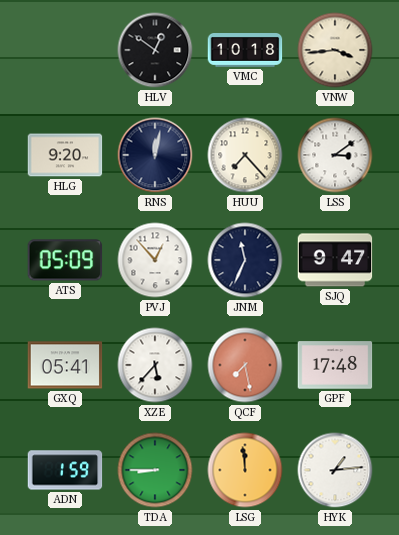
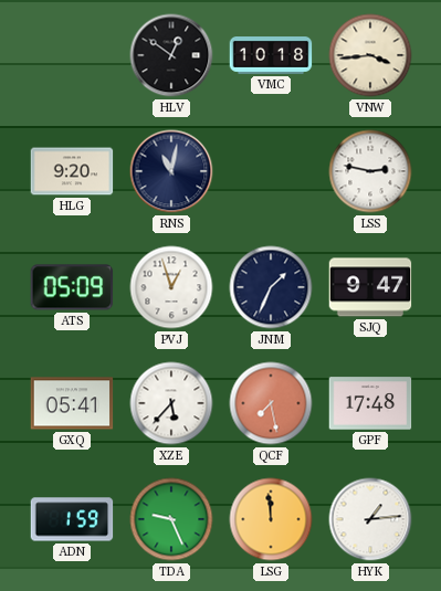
RNS: 12:02 -> 11:02 (171, 171)
HUU: 7:23 -> none (245, 155)
LSS: 3:09 -> 2:47 (370, 171)
PVJ: 12:53 -> 12:57 (171, 287)
JNM: 11:34 -> 1:34 (271, 287)
TDA: 8:45 -> 9:26 (171, 519)
